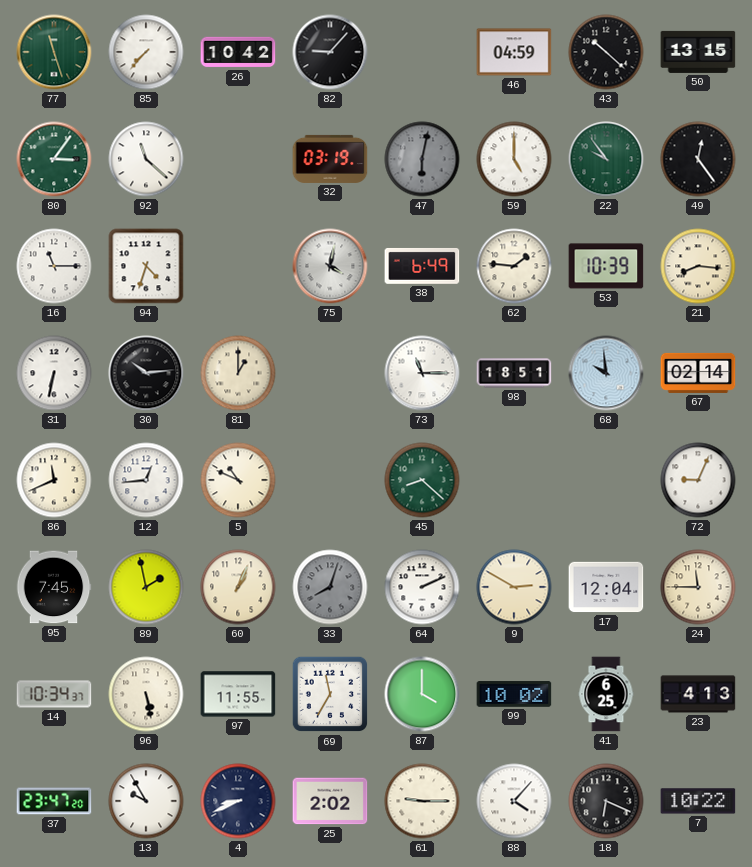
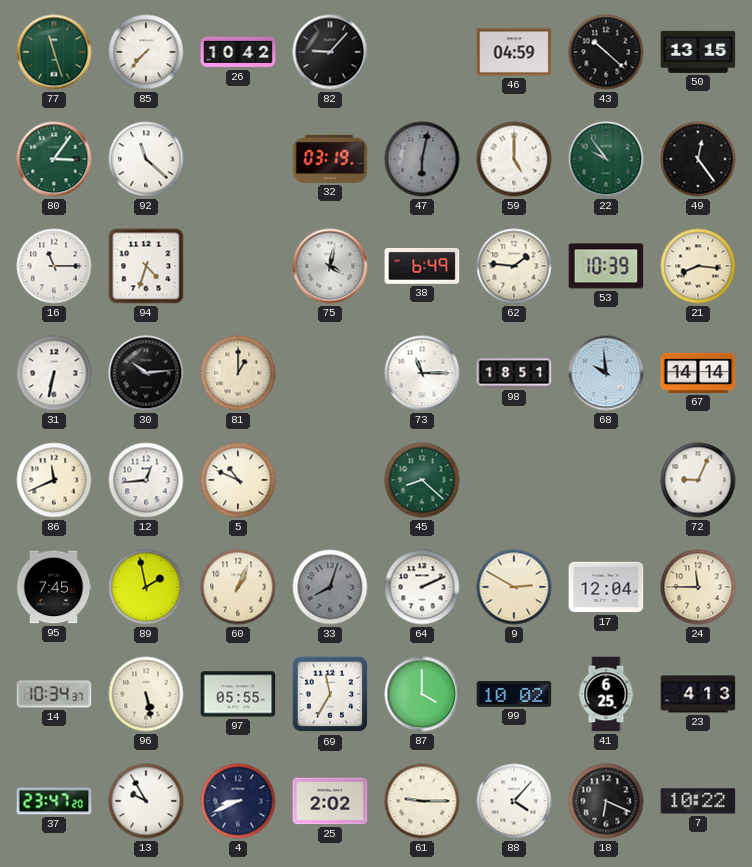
67: 02:14 -> 14:14 (698, 373)
97: 11:55 -> 05:55 (238, 694)
